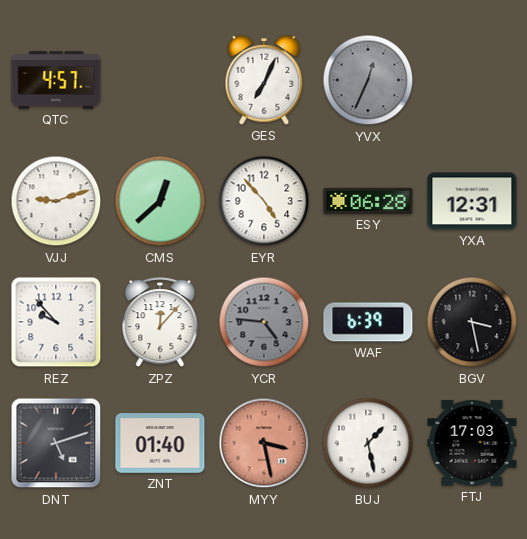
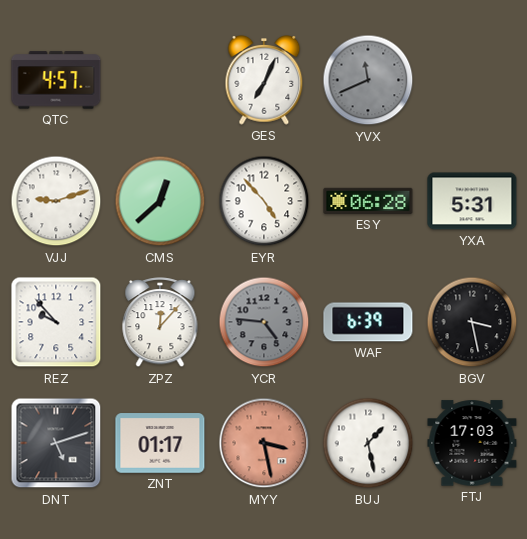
YVX: 12:34 -> 11:41 (368, 80)
YXA: 12:31 -> 5:31 (472, 201)
ZNT: 01:40 -> 01:17 (160, 443)
